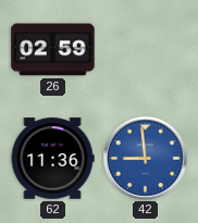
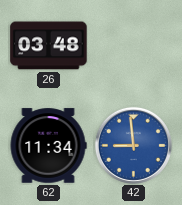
26: 02:59 -> 03:48 (49, 46)
62: 11:36 -> 11:34 (48, 146)
